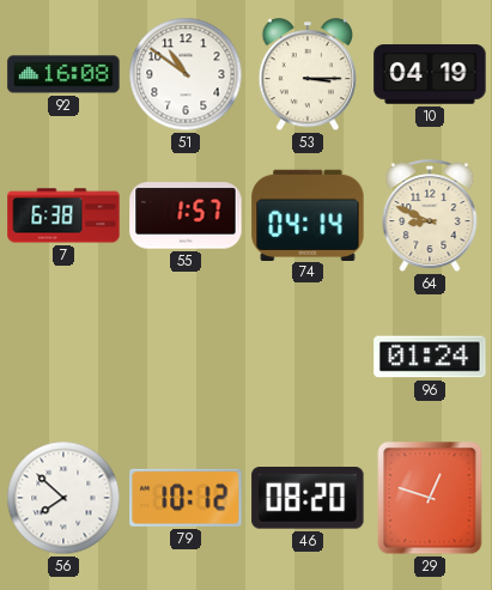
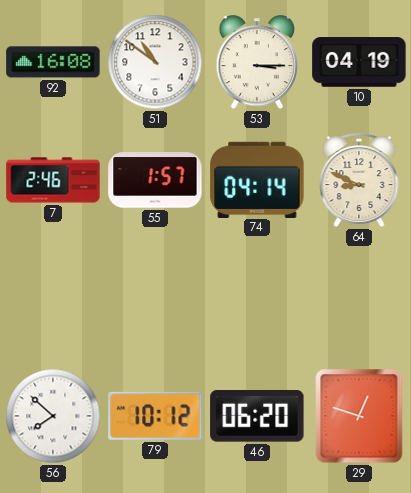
7: 6:38 -> 2:46 (53, 180)
96: 01:24 -> none (430, 357)
46: 08:20 -> 06:20 (257, 416)
